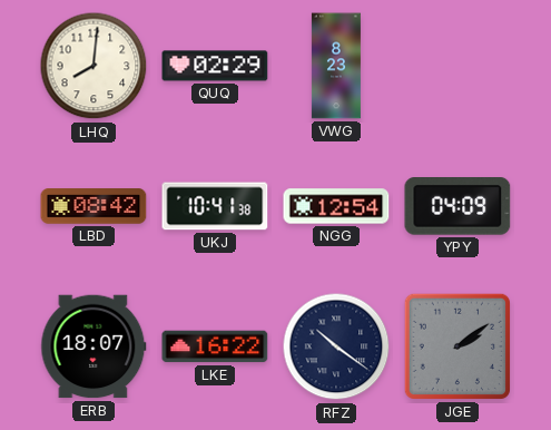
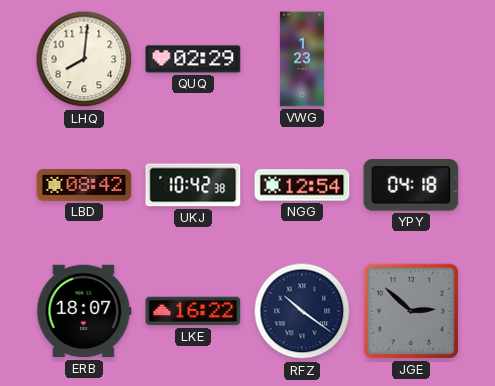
VWG: 8:23 -> 1:23 (302, 59)
UKJ: 10:41 -> 10:42 (193, 185)
YPY: 04:09 -> 04:18 (411, 186)
JGE: 2:09 -> 2:52 (411, 311)
